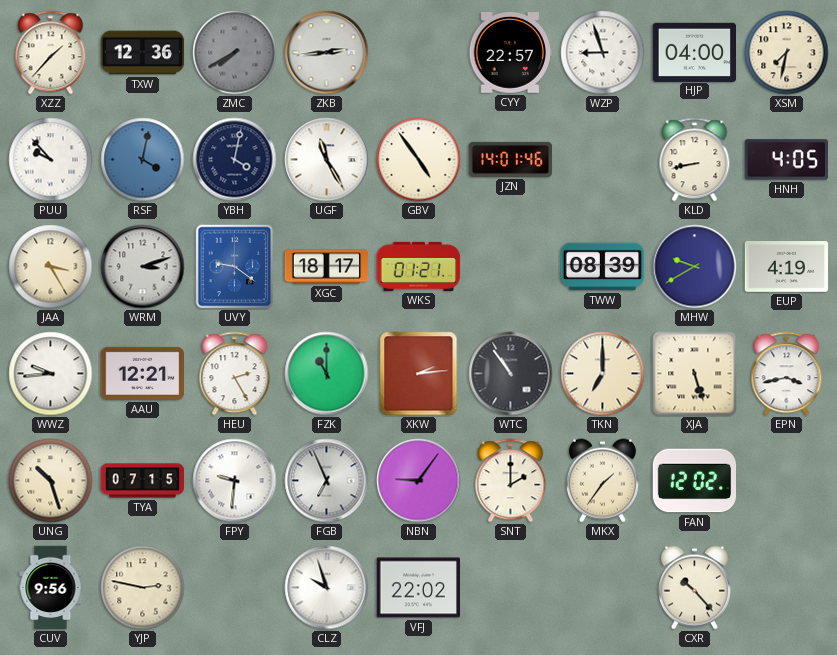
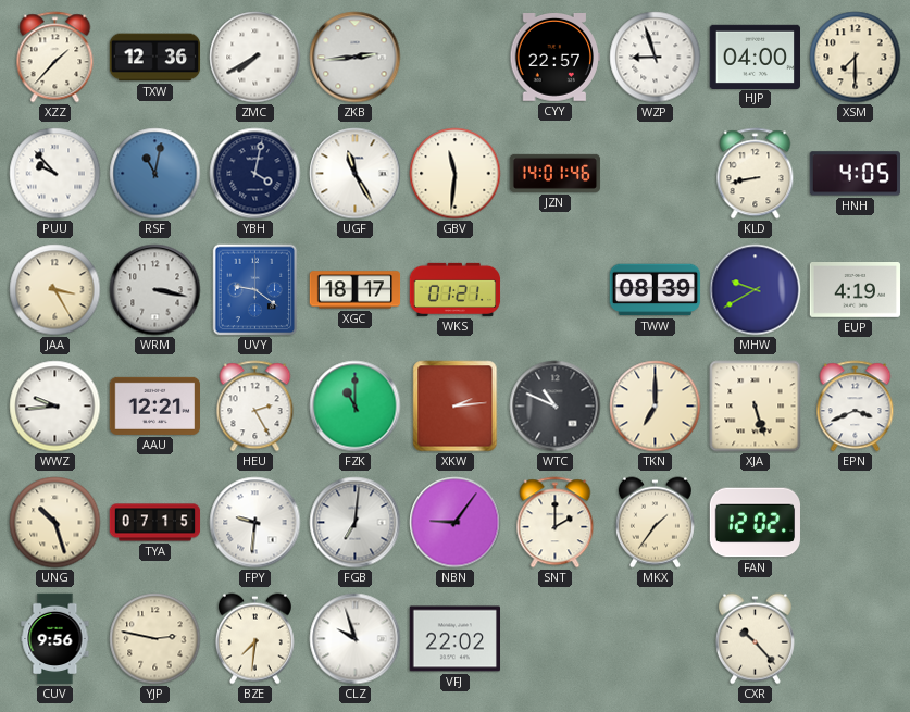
ZMC dial: grey -> white (255, 58)
XSM: 7:32 -> 7:30 (856, 58)
RSF: 4:02 -> 11:02 (155, 174)
GBV: 4:54 -> 11:31 (456, 174)
WRM: 3:12 -> 3:17 (155, 290)
WTC: 10:54 -> 10:49 (556, 407)
EPN: 3:43 -> 3:41 (856, 407)
FGB: 6:56 -> 7:01 (356, 523)
BZE: none -> 7:31 (254, 639)
